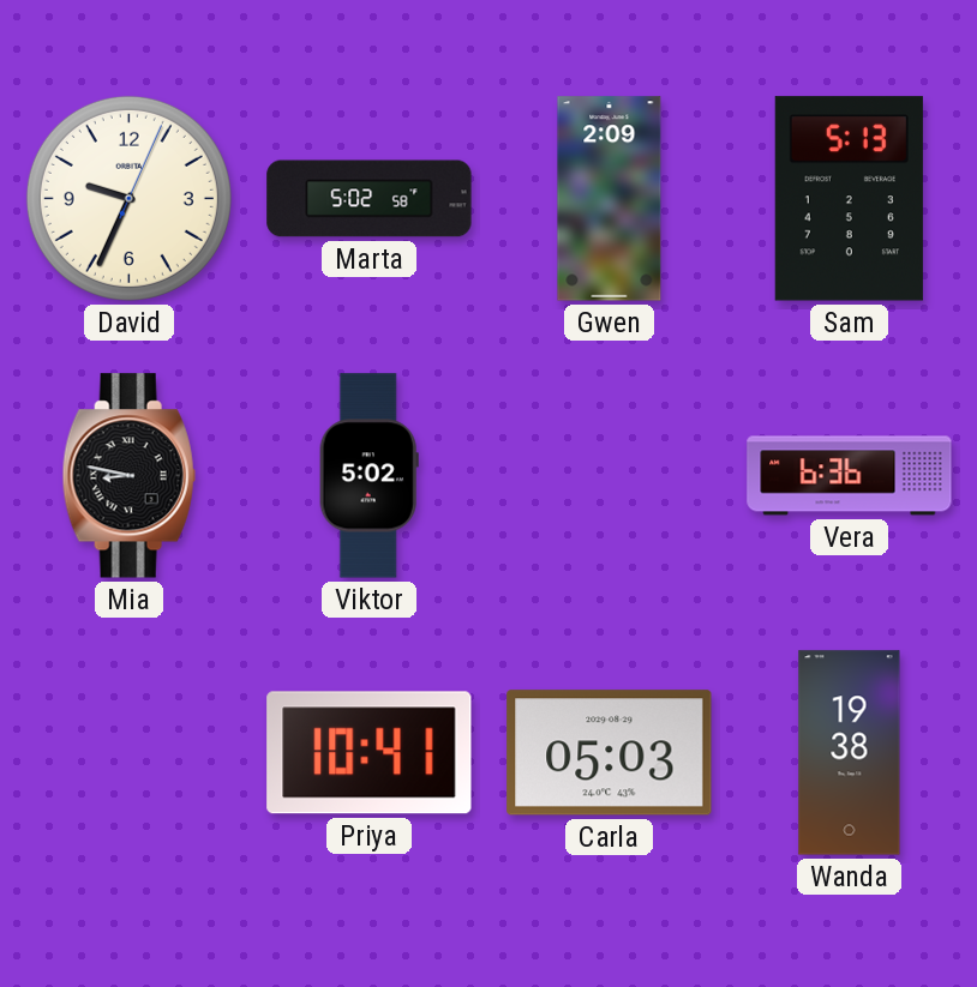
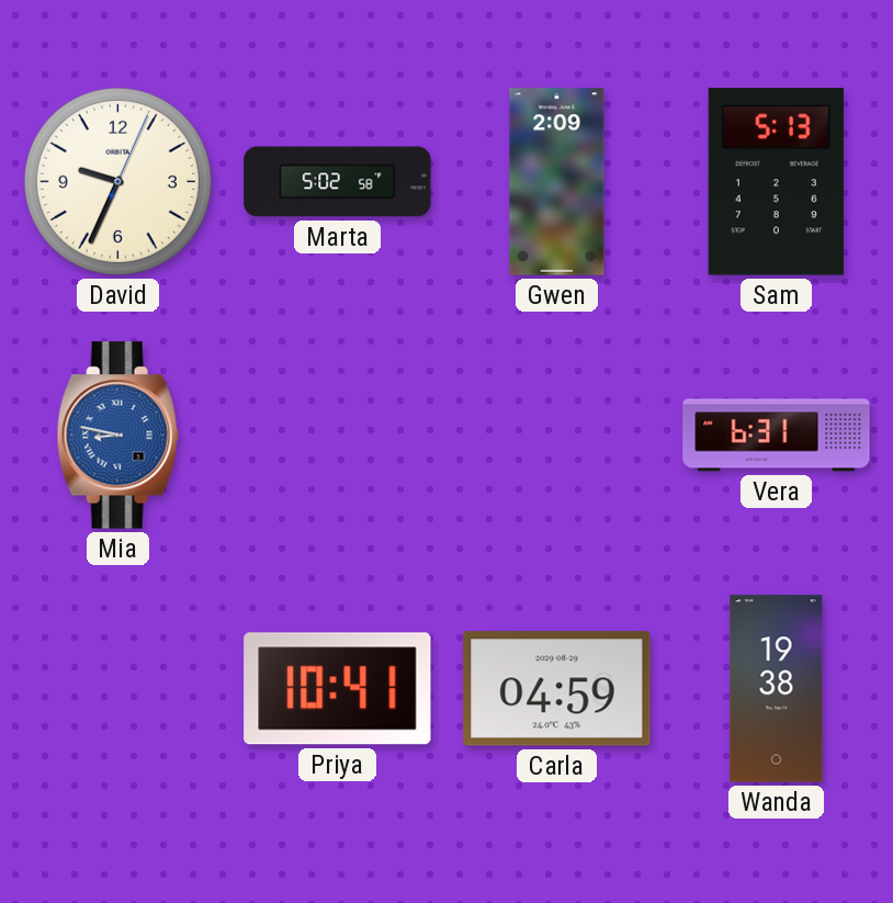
Mia dial: black -> blue (117, 436)
Viktor: 5:02 -> none (368, 476)
Vera: 6:36 -> 6:31 (777, 436)
Carla: 05:03 -> 04:59 (557, 689)
